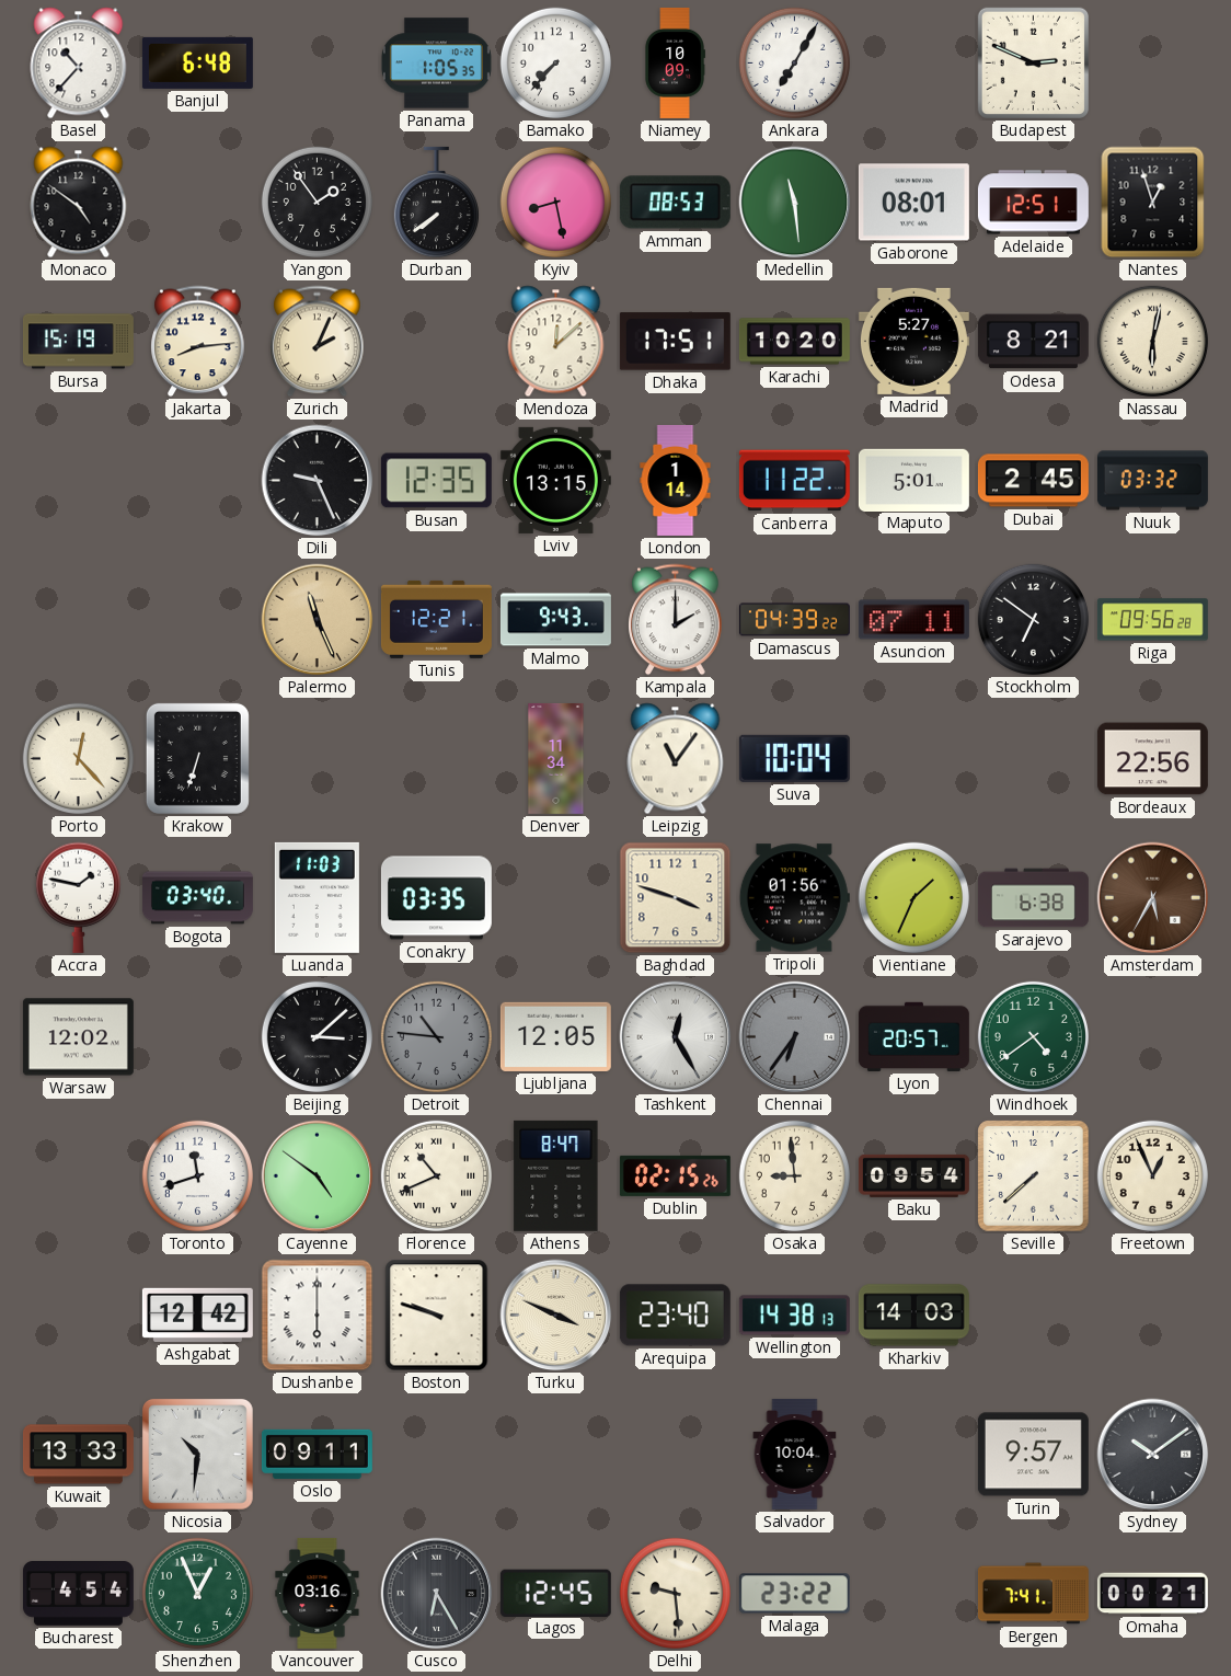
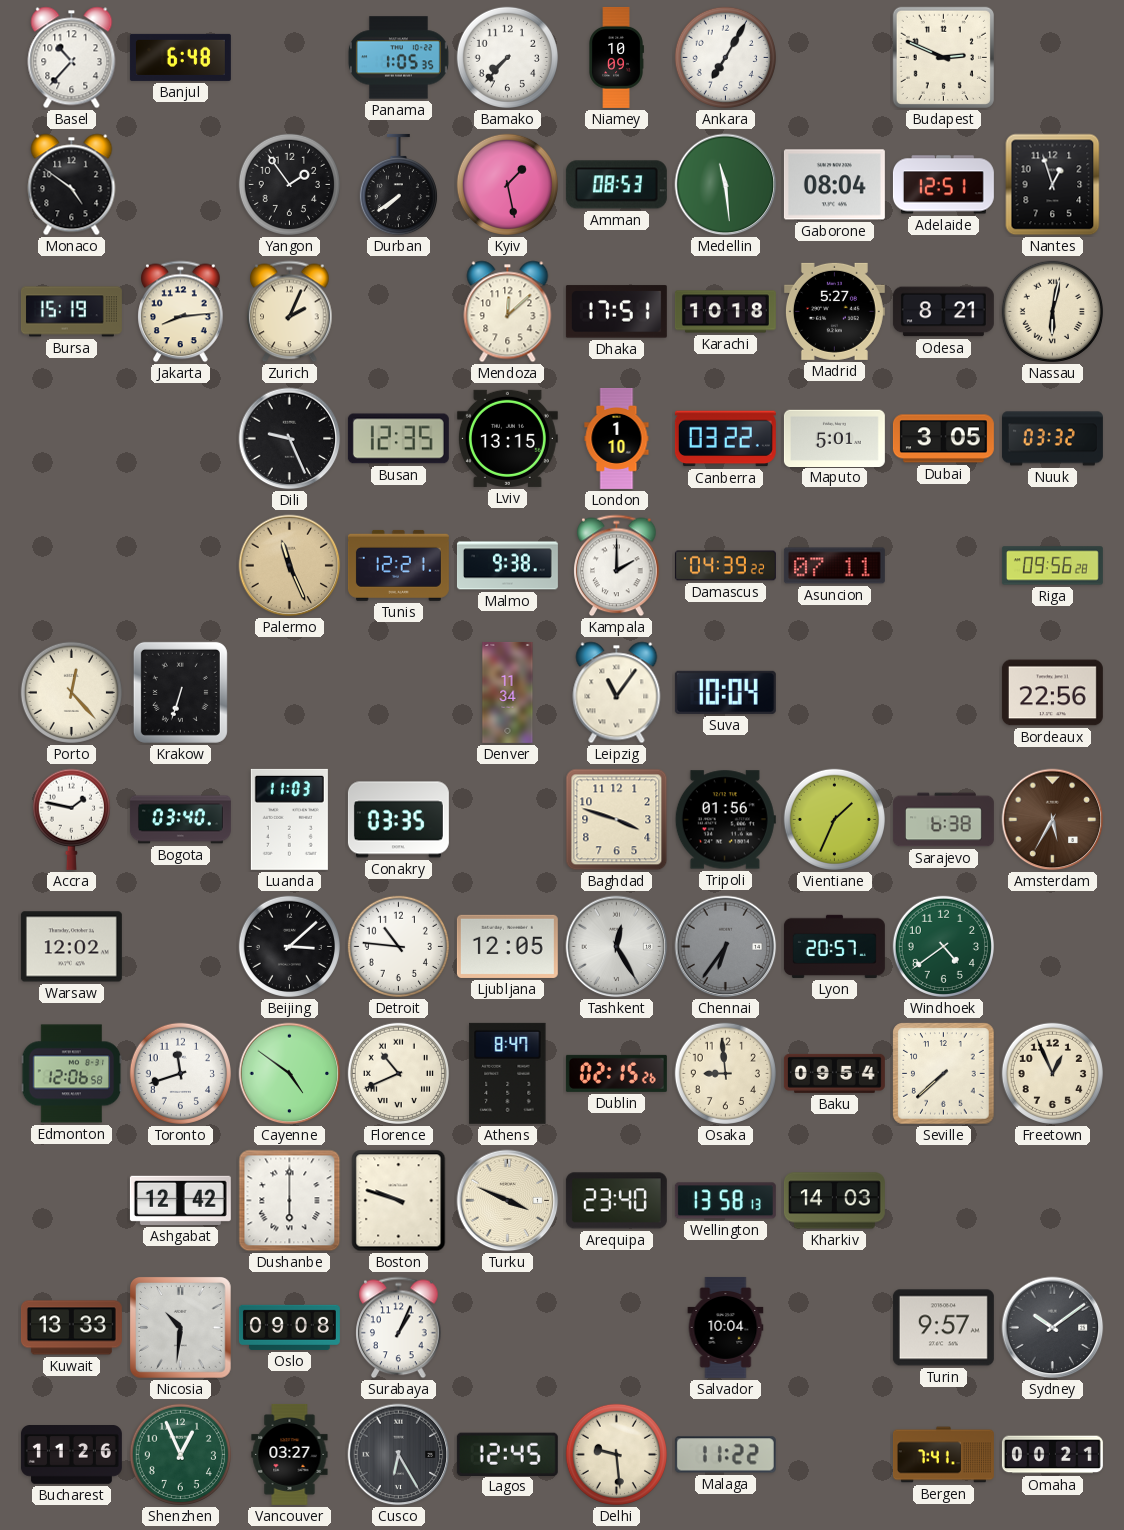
Kyiv: 8:28 -> 1:28 (507, 184)
Gaborone: 08:01 -> 08:04 (834, 185)
Karachi: 10:20 -> 10:18 (725, 312)
London: 1:14 -> 1:10 (617, 438)
Canberra: 11:22 -> 03:22 (725, 439)
Dubai: 2:45 -> 3:05 (943, 439)
Malmo: 9:43 -> 9:38 (507, 566)
Stockholm: 6:51 -> none (1033, 619)
Detroit dial: grey -> white (398, 946)
Edmonton: none -> 12:06 (72, 1074)
Wellington: 14:38 -> 13:58 (725, 1201)
Oslo: 09:11 -> 09:08 (289, 1327)
Surabaya: none -> 1:04 (399, 1328)
Bucharest: 4:54 -> 11:26 (71, 1455)
Vancouver: 03:16 -> 03:27 (290, 1454)
Malaga: 23:22 -> 11:22 (725, 1455)
